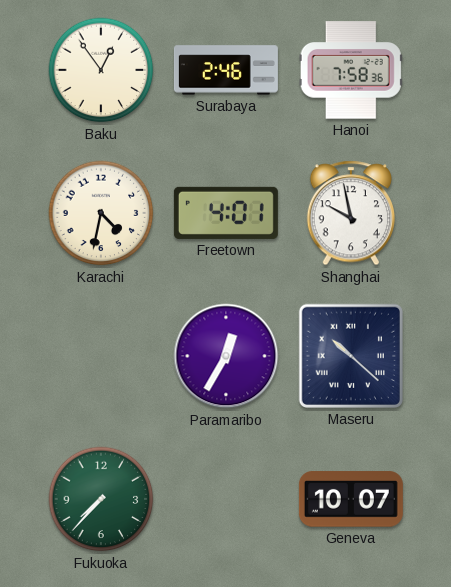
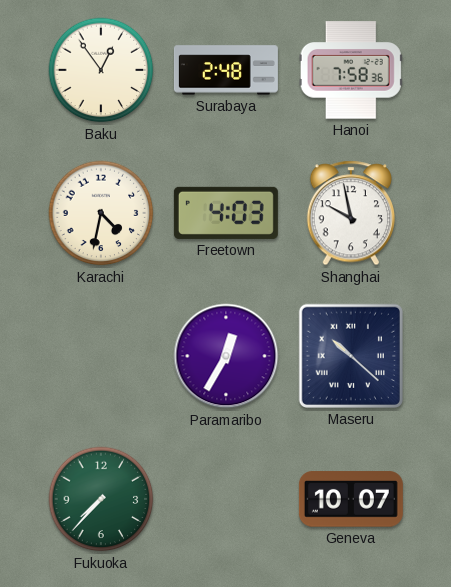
Surabaya: 2:46 -> 2:48 (226, 70)
Freetown: 4:01 -> 4:03 (226, 213)
